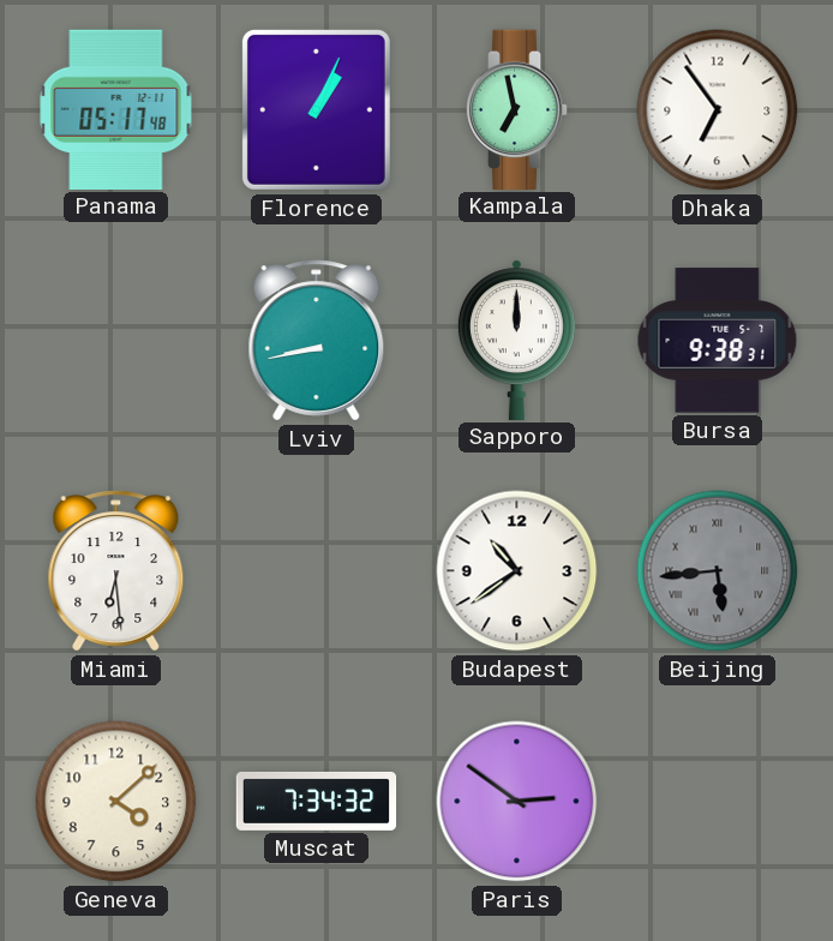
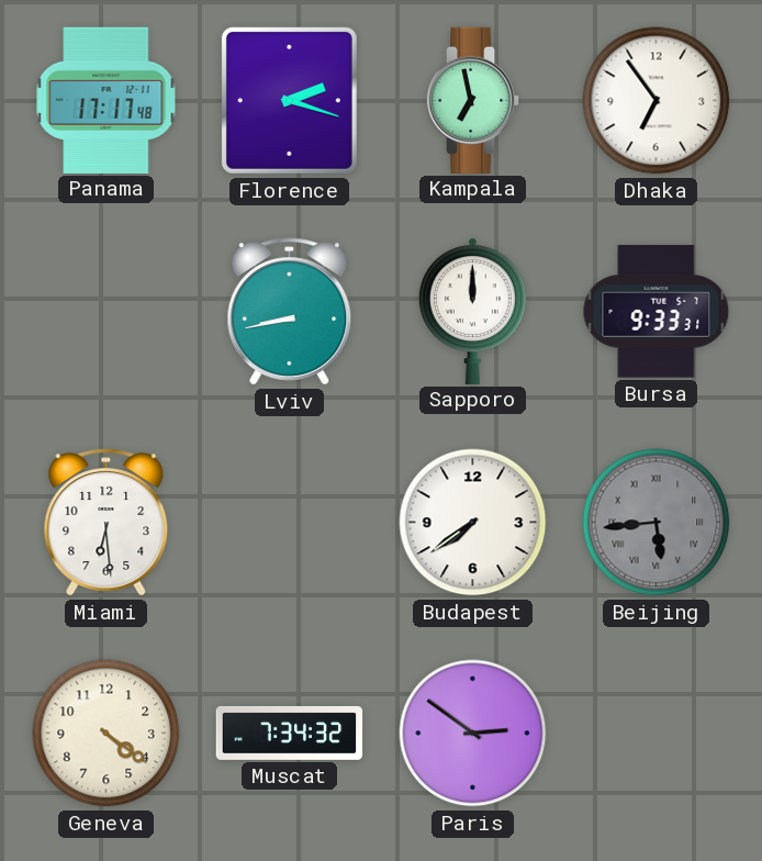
Panama: 05:17 -> 17:17 (107, 100)
Florence: 1:04 -> 2:18 (289, 100)
Bursa: 9:38 -> 9:33 (657, 312)
Budapest: 10:39 -> 7:39 (473, 523)
Geneva: 4:08 -> 4:21 (107, 734)
